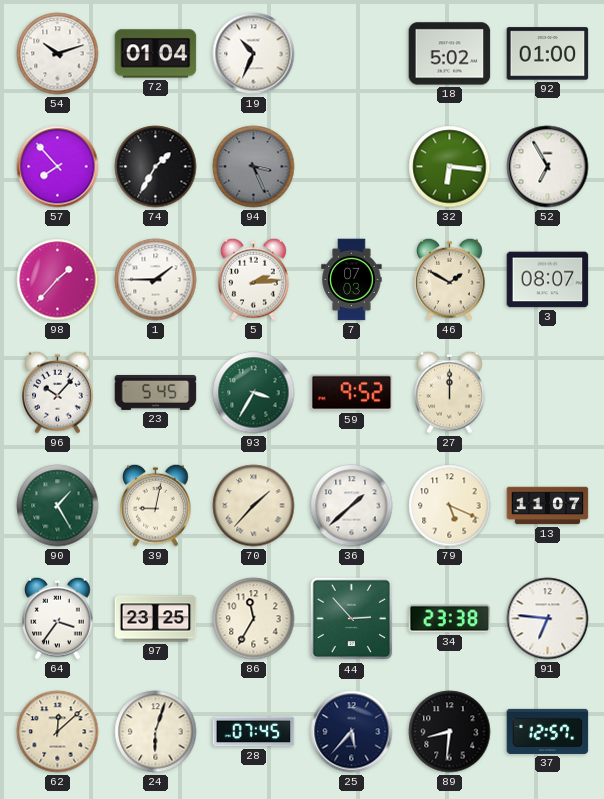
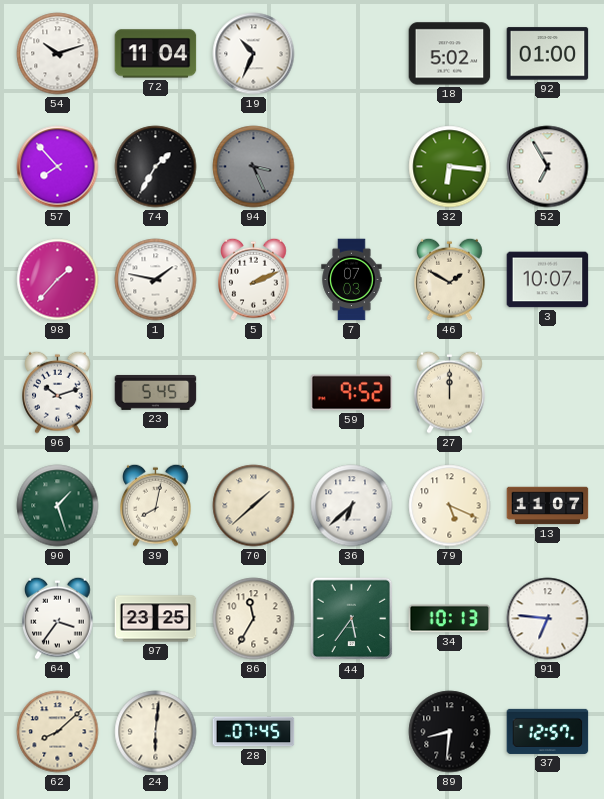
72: 01:04 -> 11:04 (156, 54)
1: 1:45 -> 1:47 (156, 280)
5: 2:14 -> 2:11 (254, 279)
3: 08:07 -> 10:07 (548, 280)
96: 10:07 -> 10:12 (58, 392)
93: 3:35 -> none (254, 393)
90: 1:25 -> 1:27 (58, 506)
39: 9:02 -> 8:02 (156, 505)
70: 1:37 -> 1:38 (254, 506)
36: 1:38 -> 6:38 (352, 506)
44: 2:53 -> 5:36 (352, 619)
34: 23:38 -> 10:13 (450, 619)
62: 12:08 -> 8:08 (58, 732)
24: 6:03 -> 6:01 (156, 732)
25: 5:37 -> none (352, 732)
